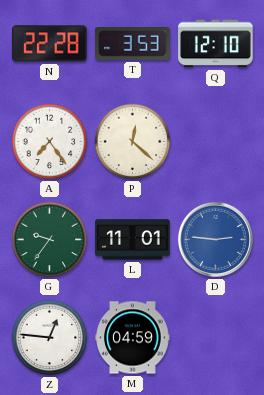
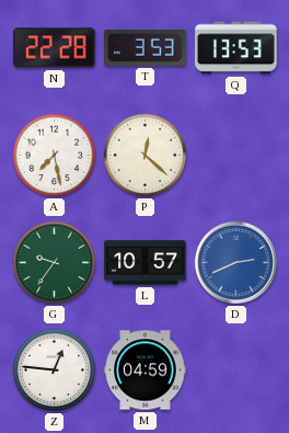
Q: 12:10 -> 13:53 (236, 48)
A: 7:24 -> 7:28 (55, 156)
L: 11:01 -> 10:57 (146, 263)
D: 2:46 -> 2:41 (235, 262)
